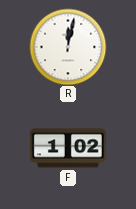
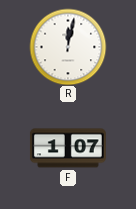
F: 1:02 -> 1:07 (68, 148)
